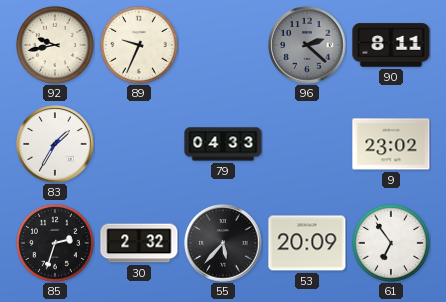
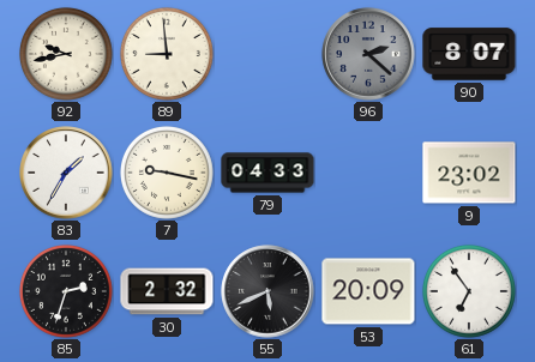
89: 9:34 -> 8:59 (167, 54)
90: 8:11 -> 8:07 (469, 54)
7: none -> 9:17 (167, 173)
55: 5:37 -> 5:41 (267, 291)
